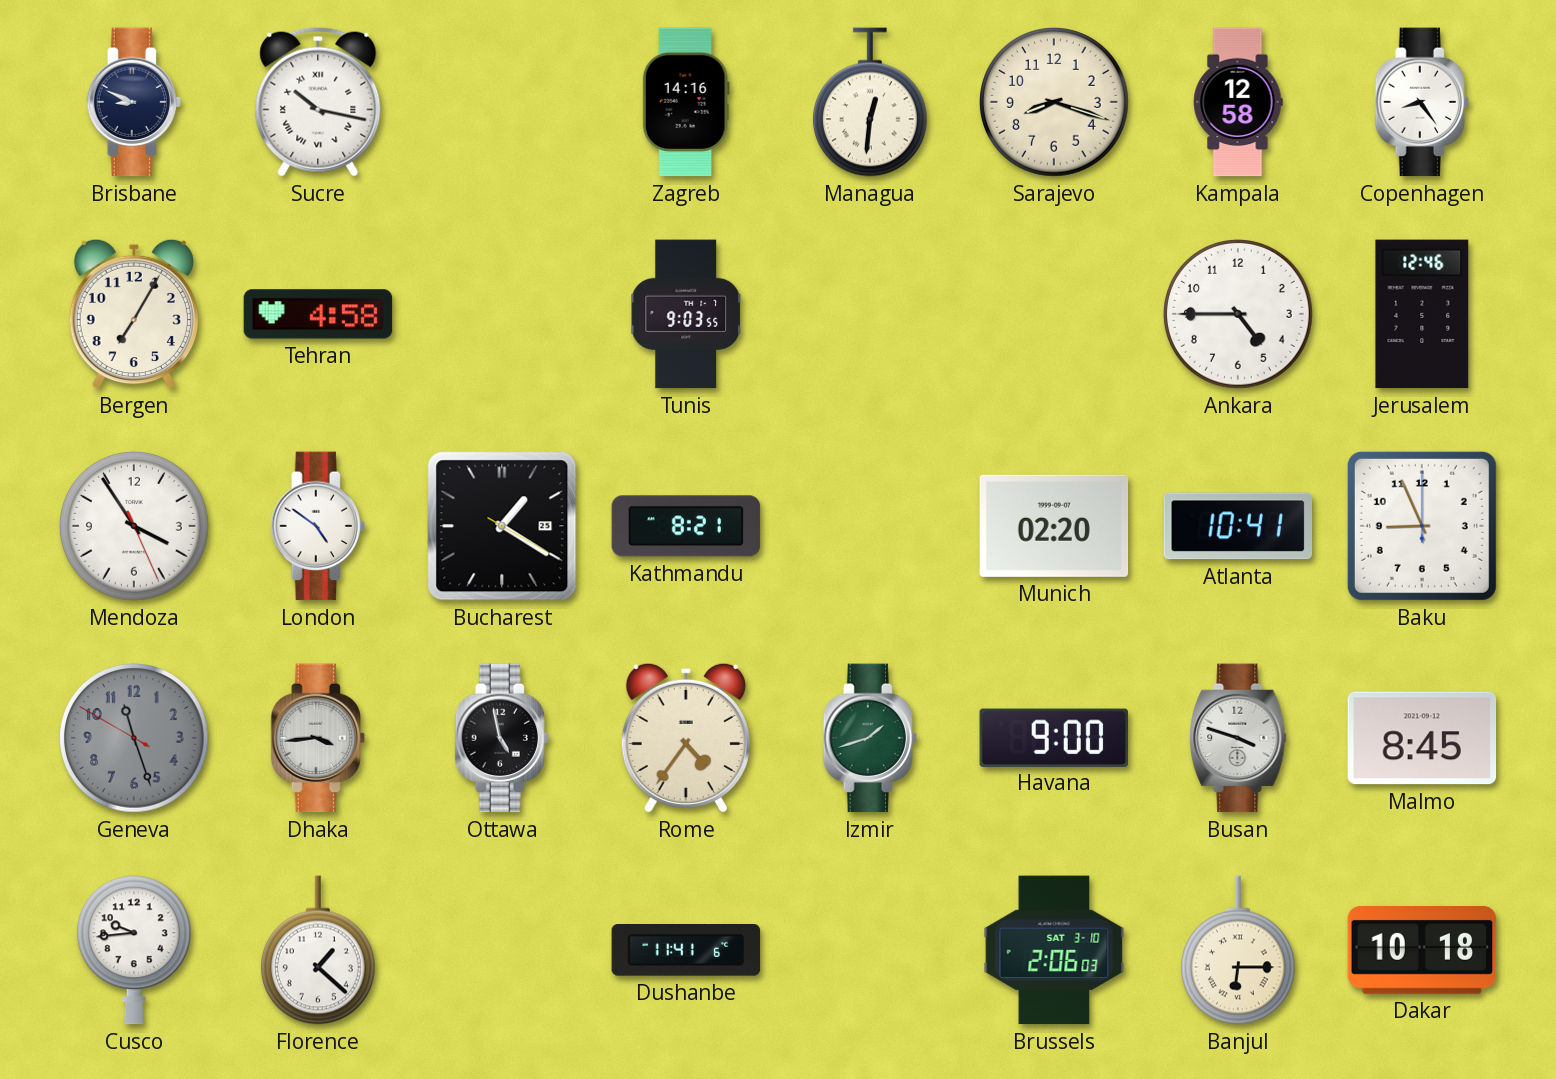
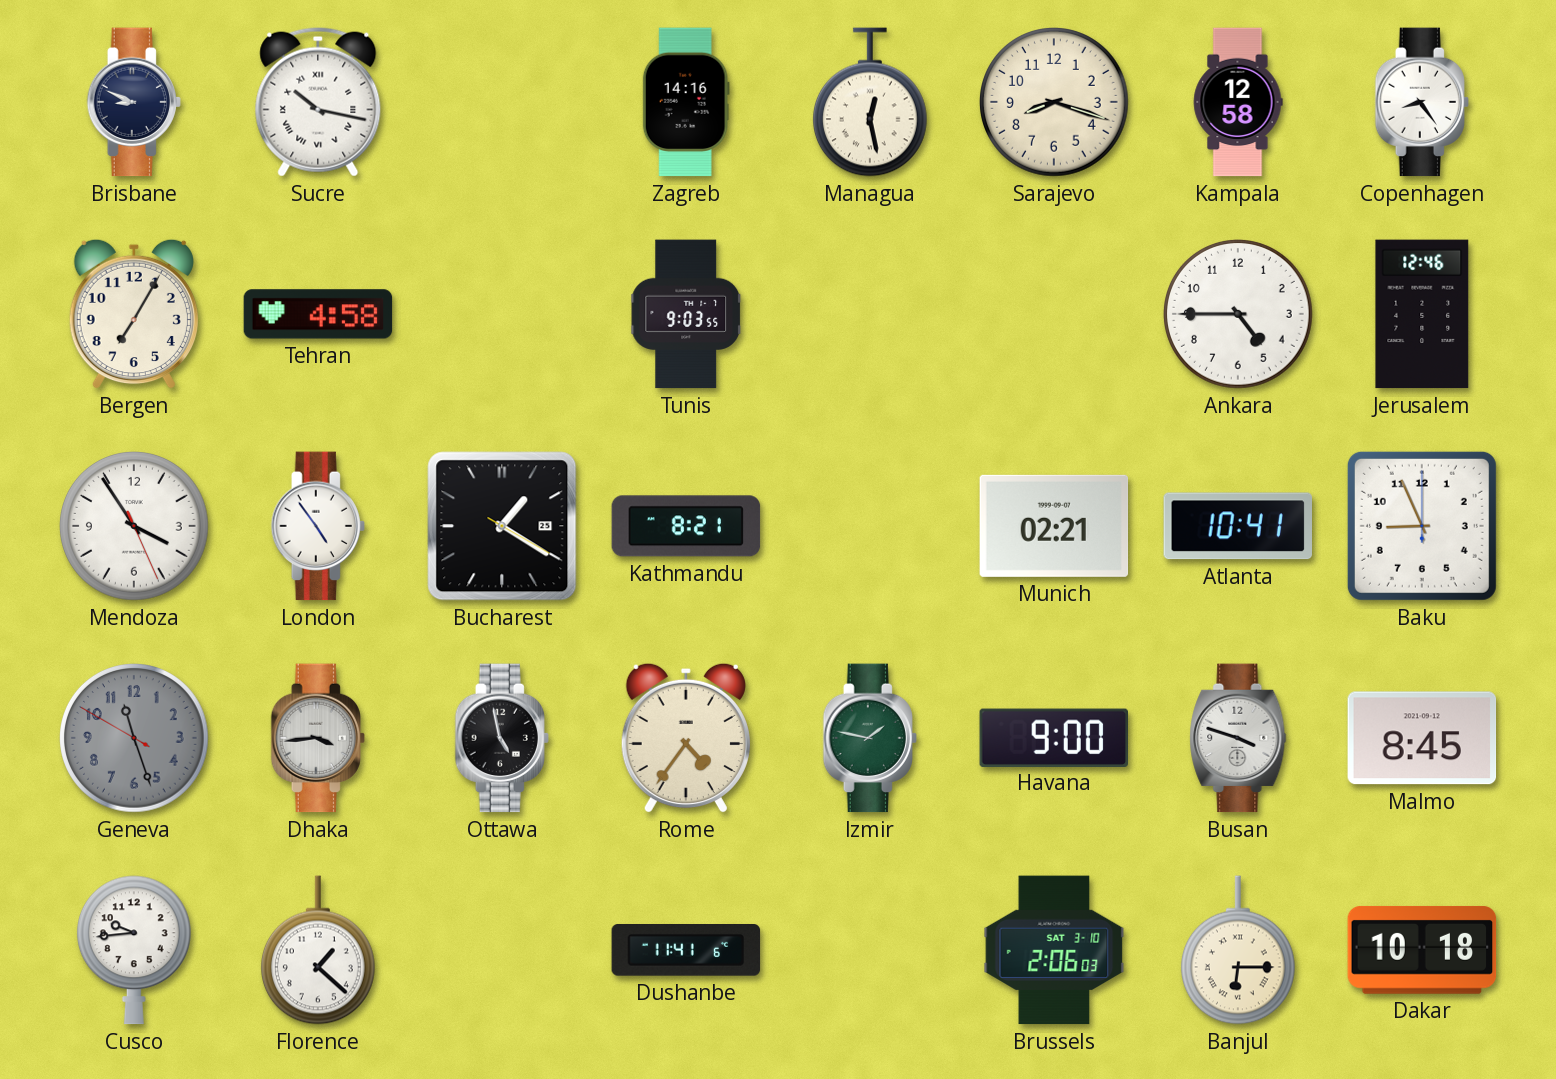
Managua: 12:31 -> 12:28 (870, 102)
London: 4:51 -> 4:54 (318, 526)
Munich: 02:20 -> 02:21 (1054, 526)
Izmir: 1:42 -> 1:47 (870, 738)
